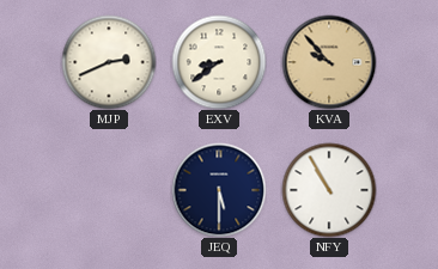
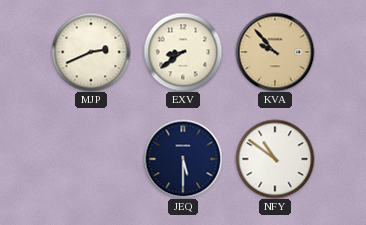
NFY: 10:55 -> 10:51 (275, 159)
